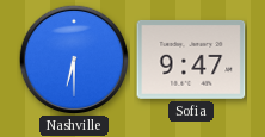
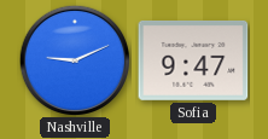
Nashville: 6:30 -> 9:11 (75, 60)
